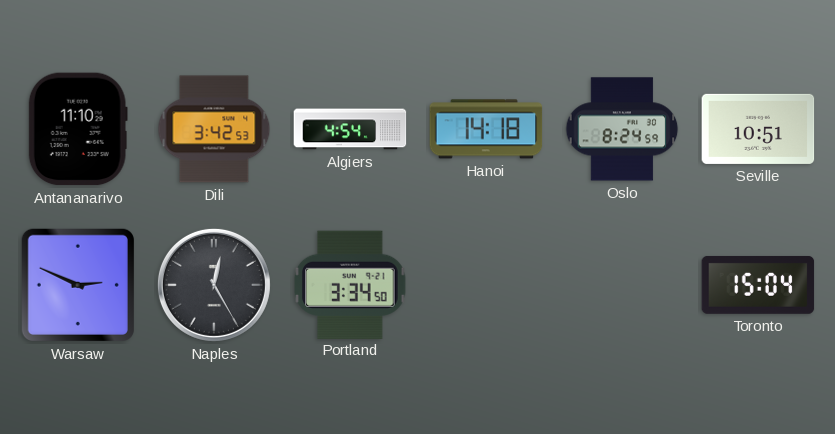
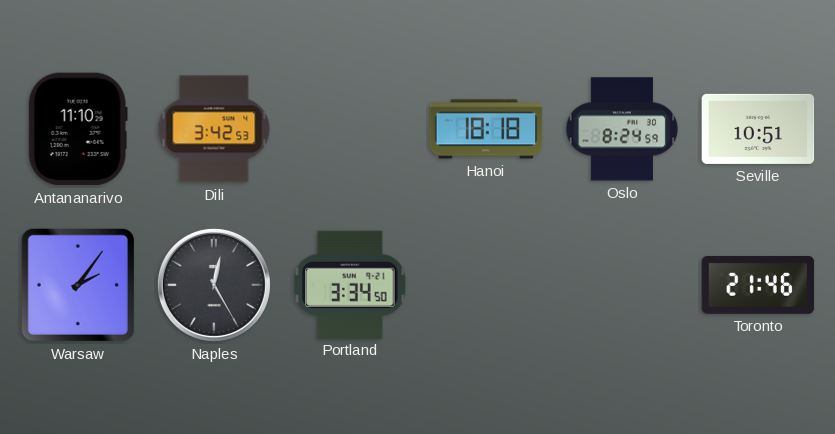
Algiers: 4:54 -> none (350, 129)
Hanoi: 14:18 -> 18:18 (486, 129)
Warsaw: 2:49 -> 2:06 (78, 285)
Toronto: 15:04 -> 21:46 (758, 285)
